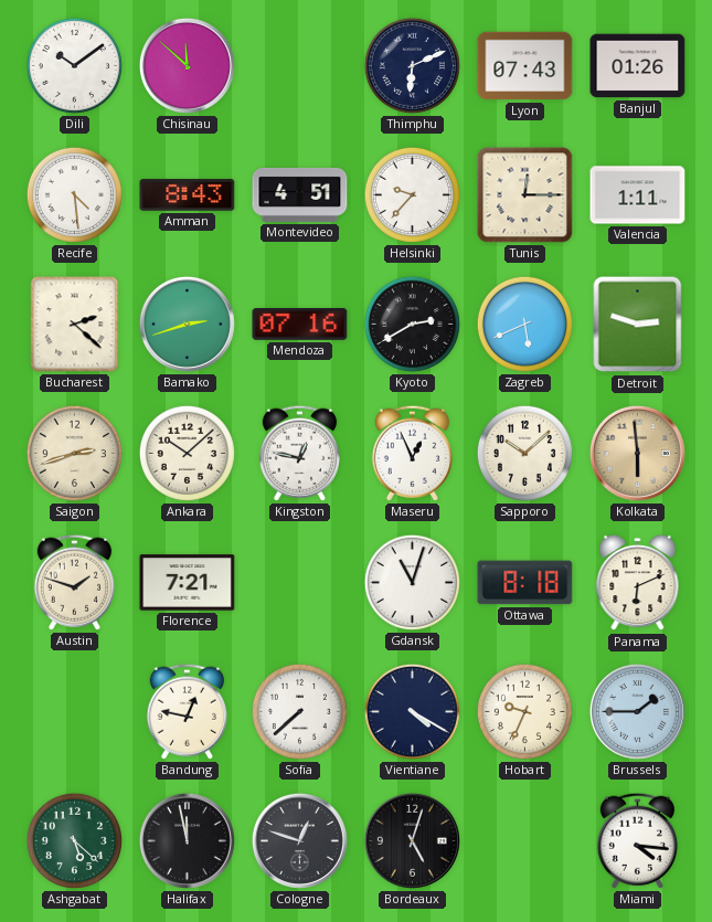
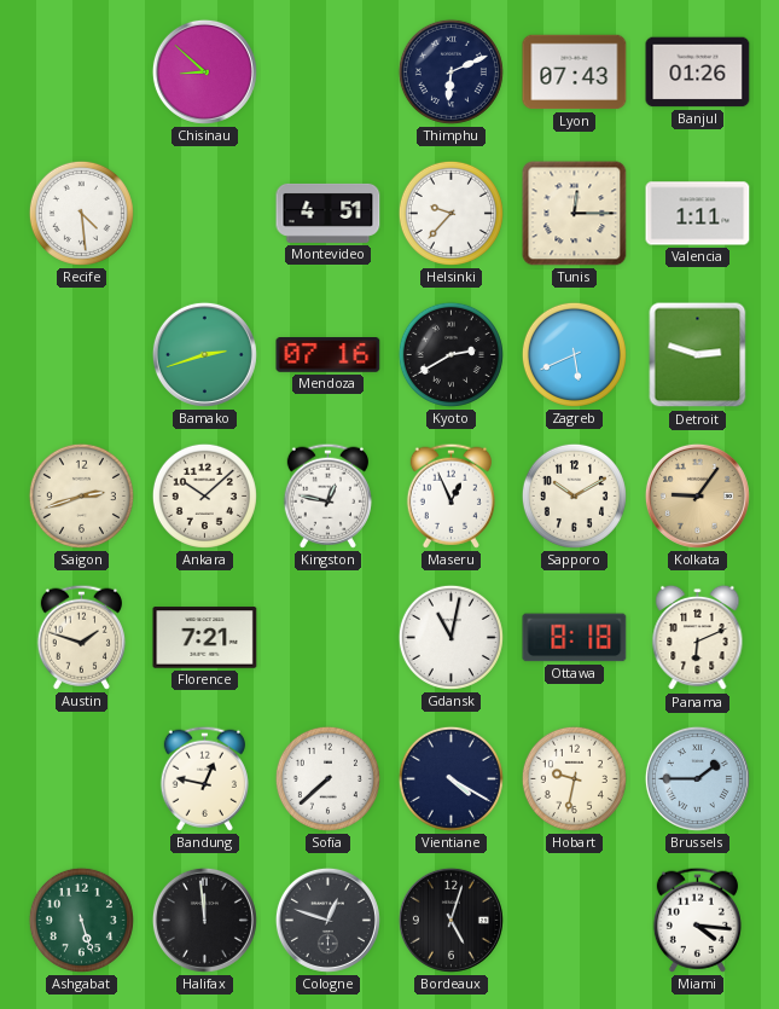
Dili: 10:09 -> none (74, 65)
Chisinau: 11:52 -> 8:52 (204, 71)
Amman: 8:43 -> none (188, 195)
Bucharest: 2:22 -> none (75, 325)
Sapporo: 10:08 -> 10:10 (574, 495)
Kolkata: 5:59 -> 9:06 (697, 495)
Gdansk: 11:03 -> 11:02 (450, 637)
Hobart: 9:34 -> 9:32 (574, 778)
Ashgabat: 5:22 -> 5:27 (81, 920)
Halifax: 11:58 -> 11:59 (204, 920)
